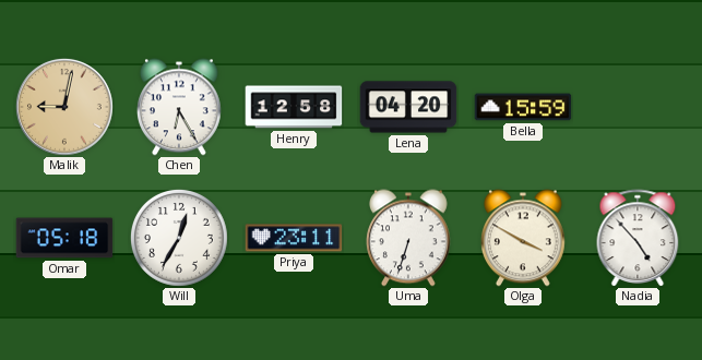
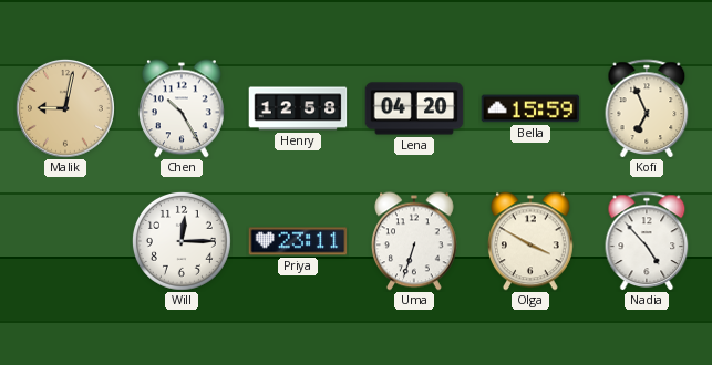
Chen: 6:25 -> 10:25 (182, 108)
Kofi: none -> 6:56 (647, 108)
Omar: 05:18 -> none (64, 238)
Will: 12:35 -> 12:15 (182, 241)
